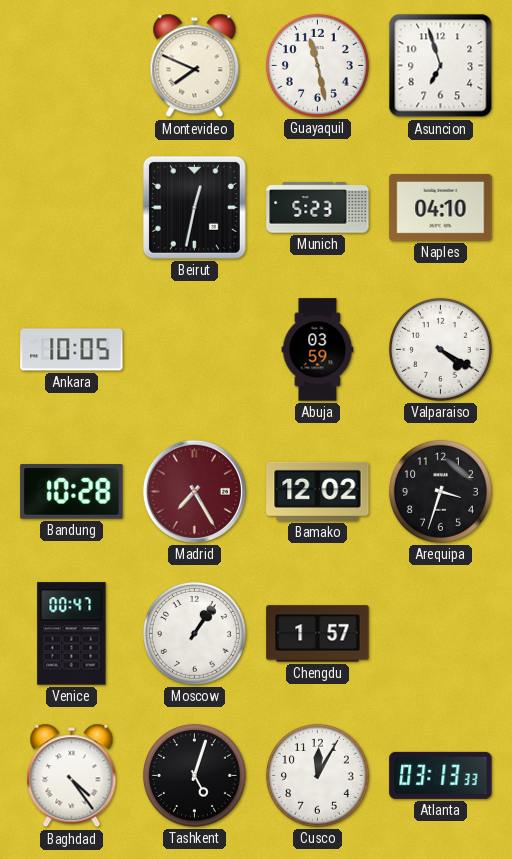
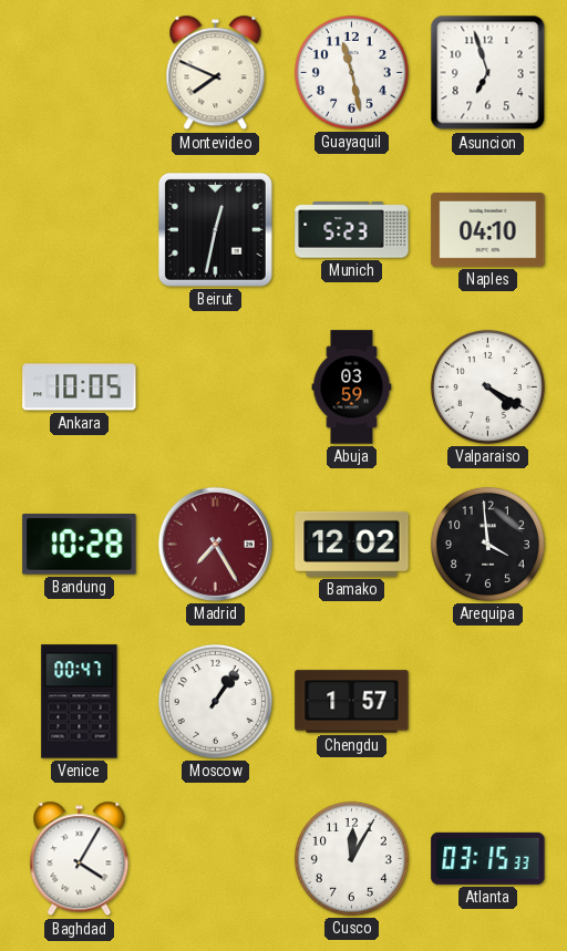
Arequipa: 3:33 -> 3:59 (487, 544)
Baghdad: 4:24 -> 4:05 (80, 859)
Tashkent: 5:03 -> none (194, 775)
Atlanta: 03:13 -> 03:15 (488, 858)
